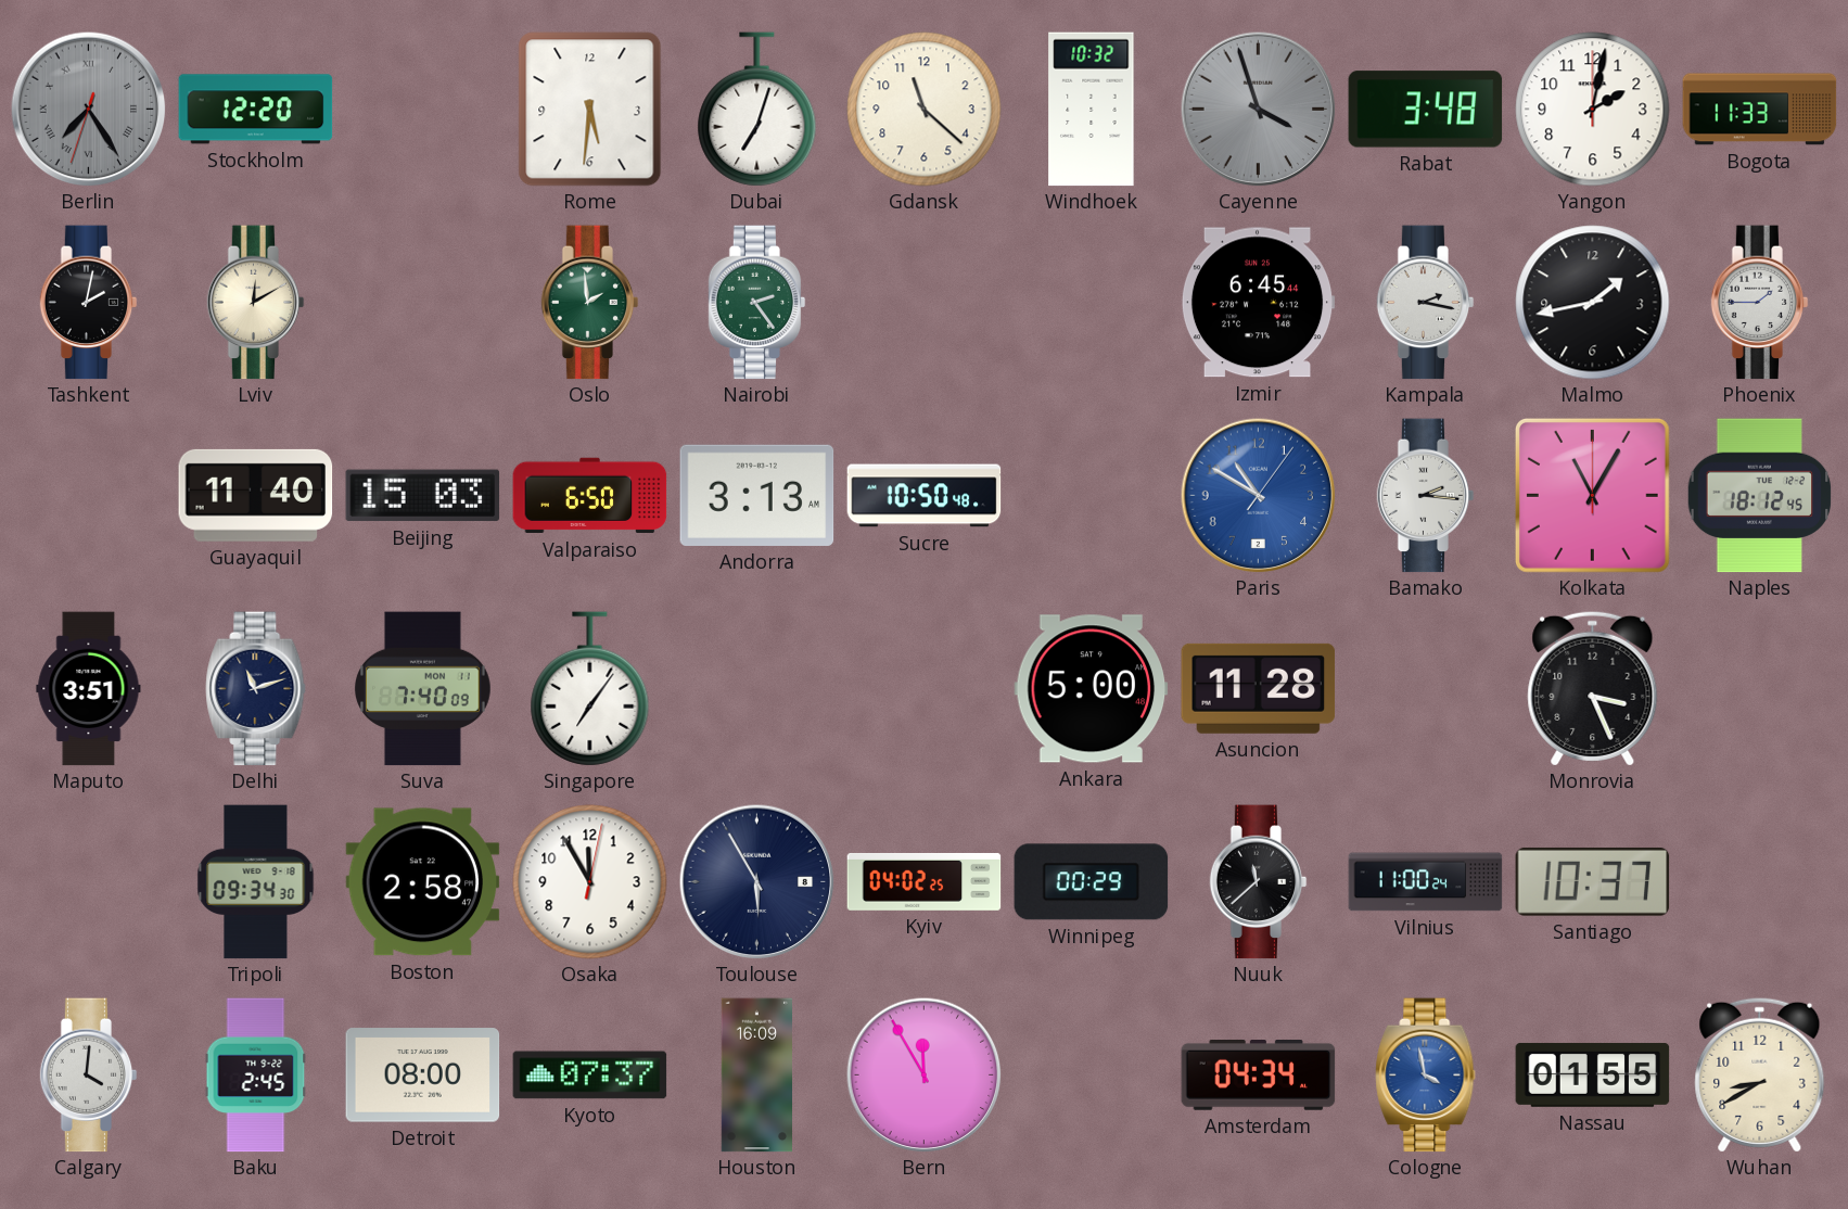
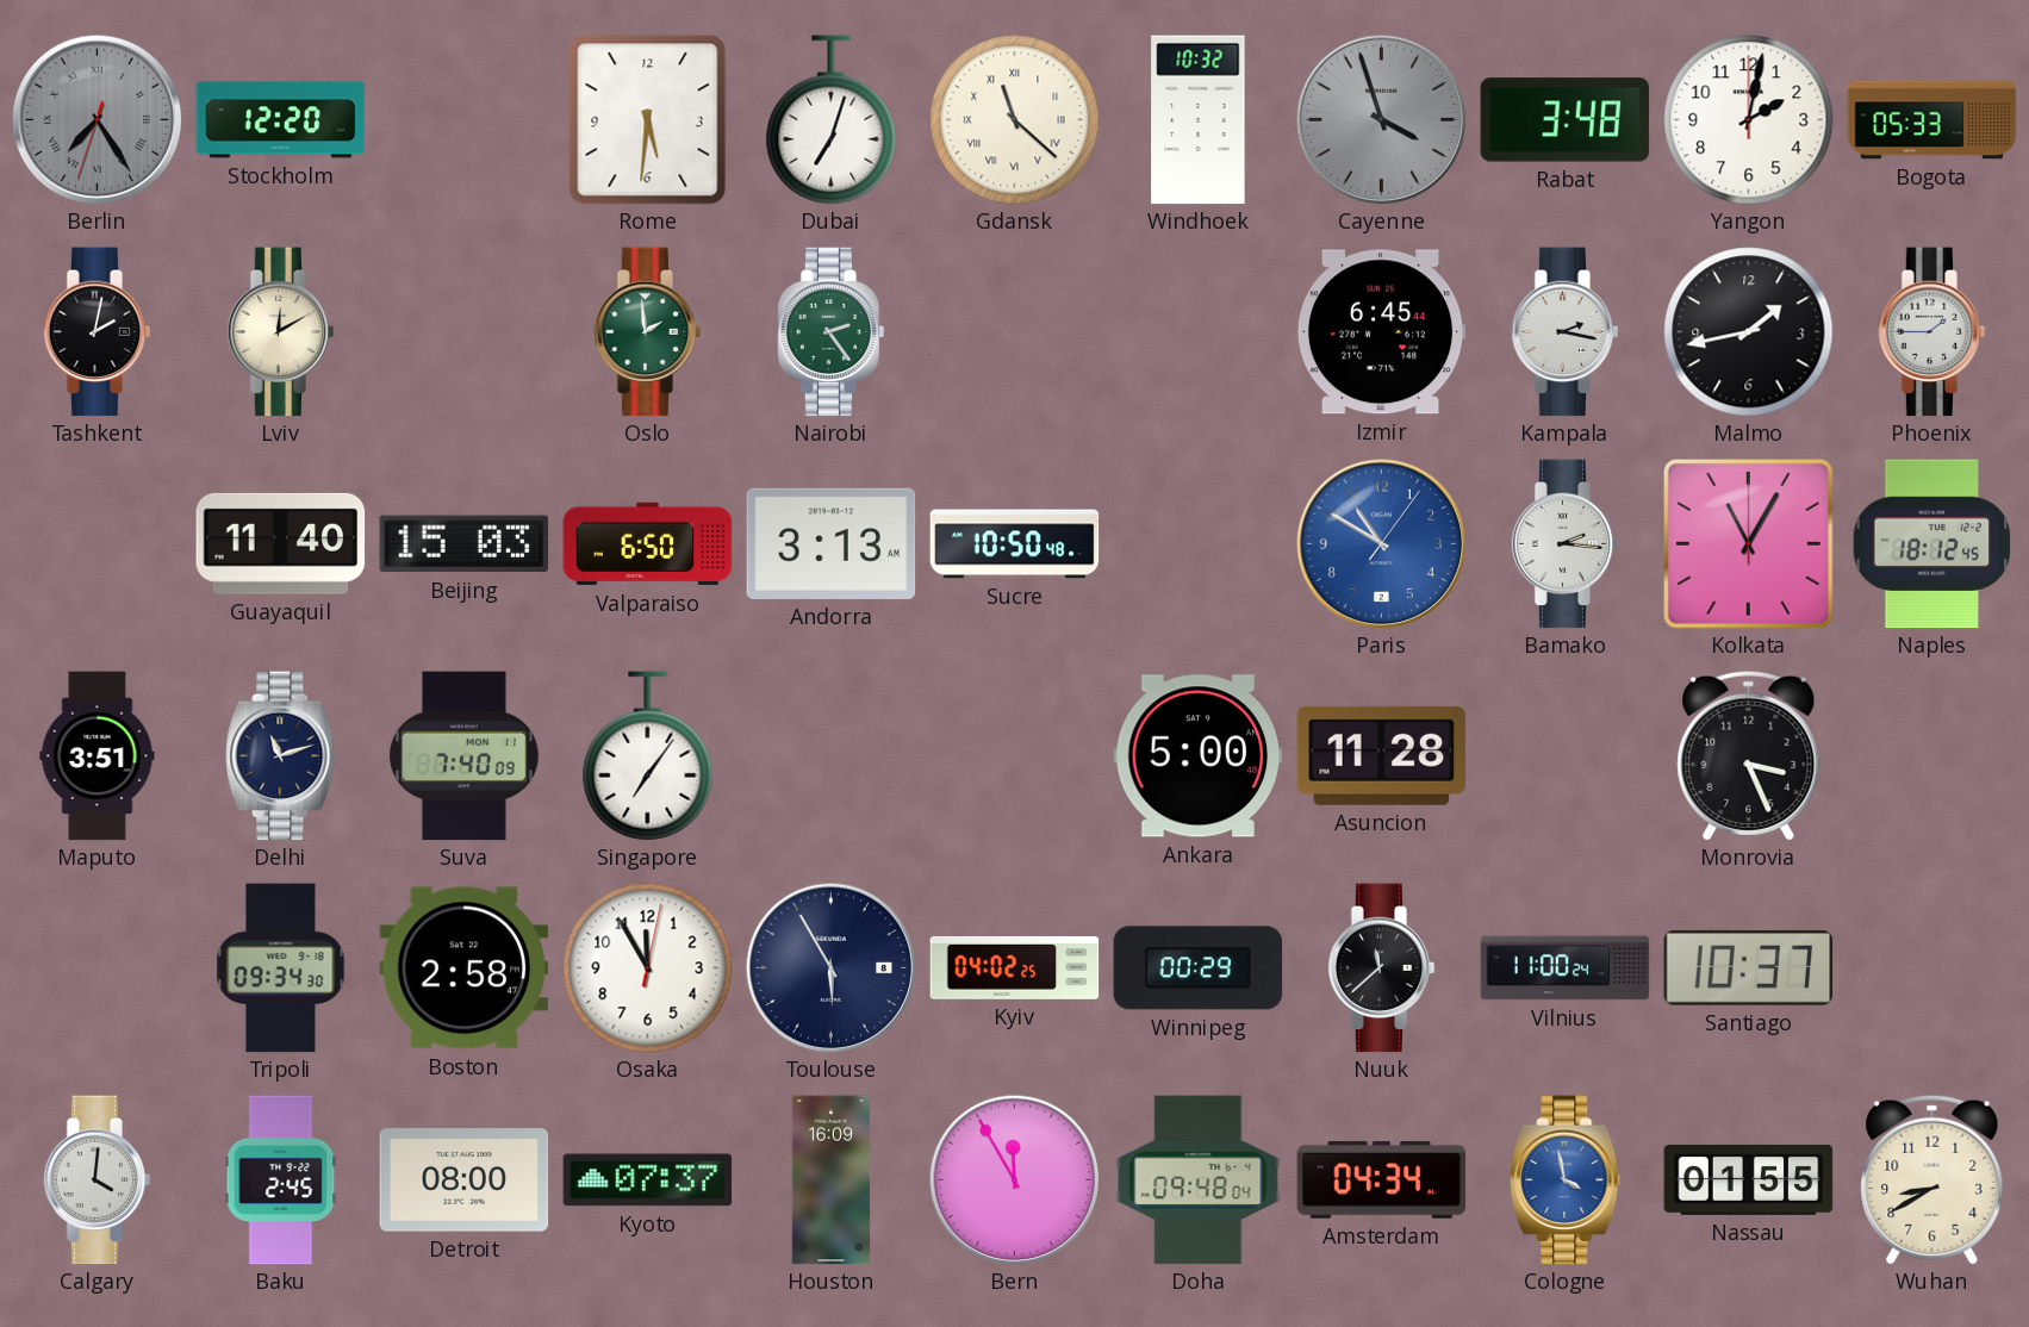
Gdansk numerals: Arabic -> Roman (1015, 120)
Bogota: 11:33 -> 05:33 (1932, 120)
Doha: none -> 09:48 (1199, 1180)
